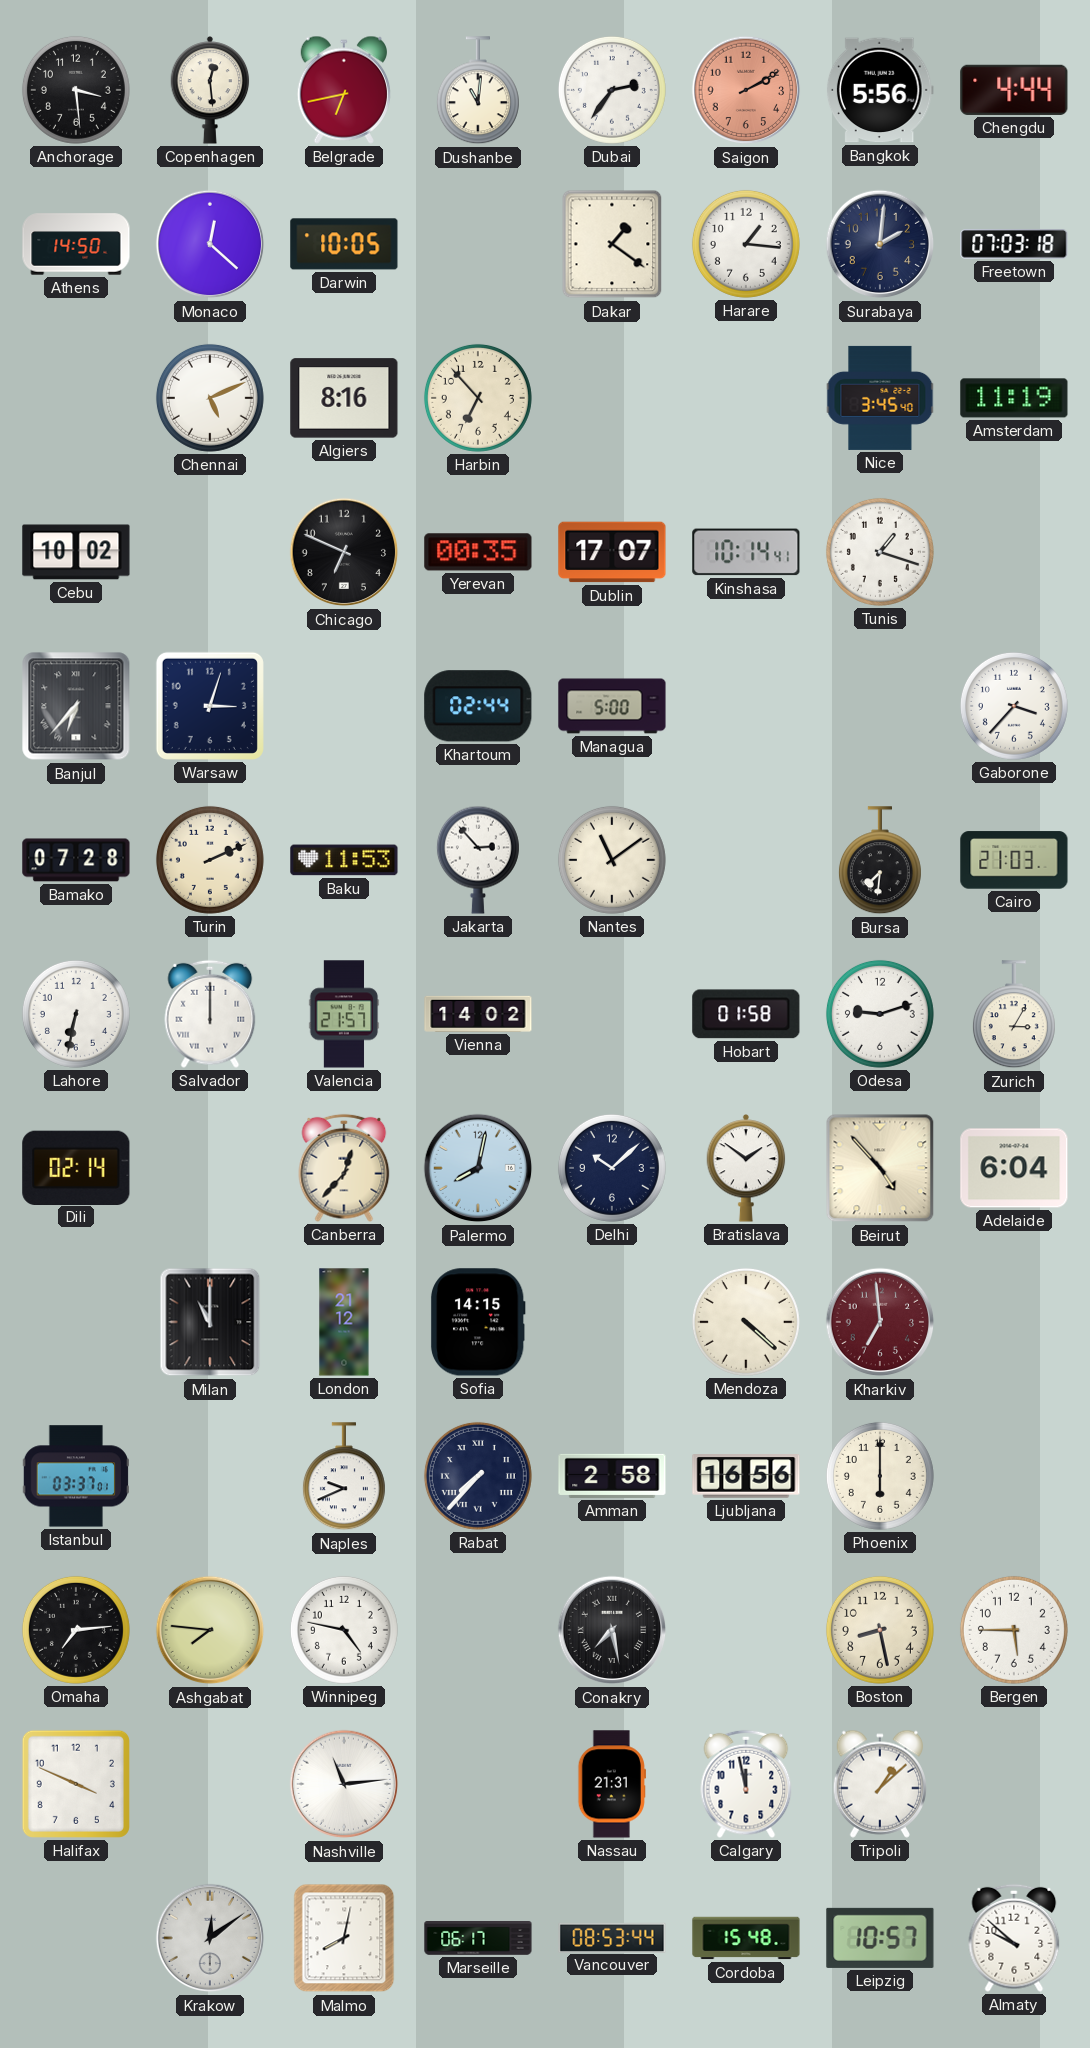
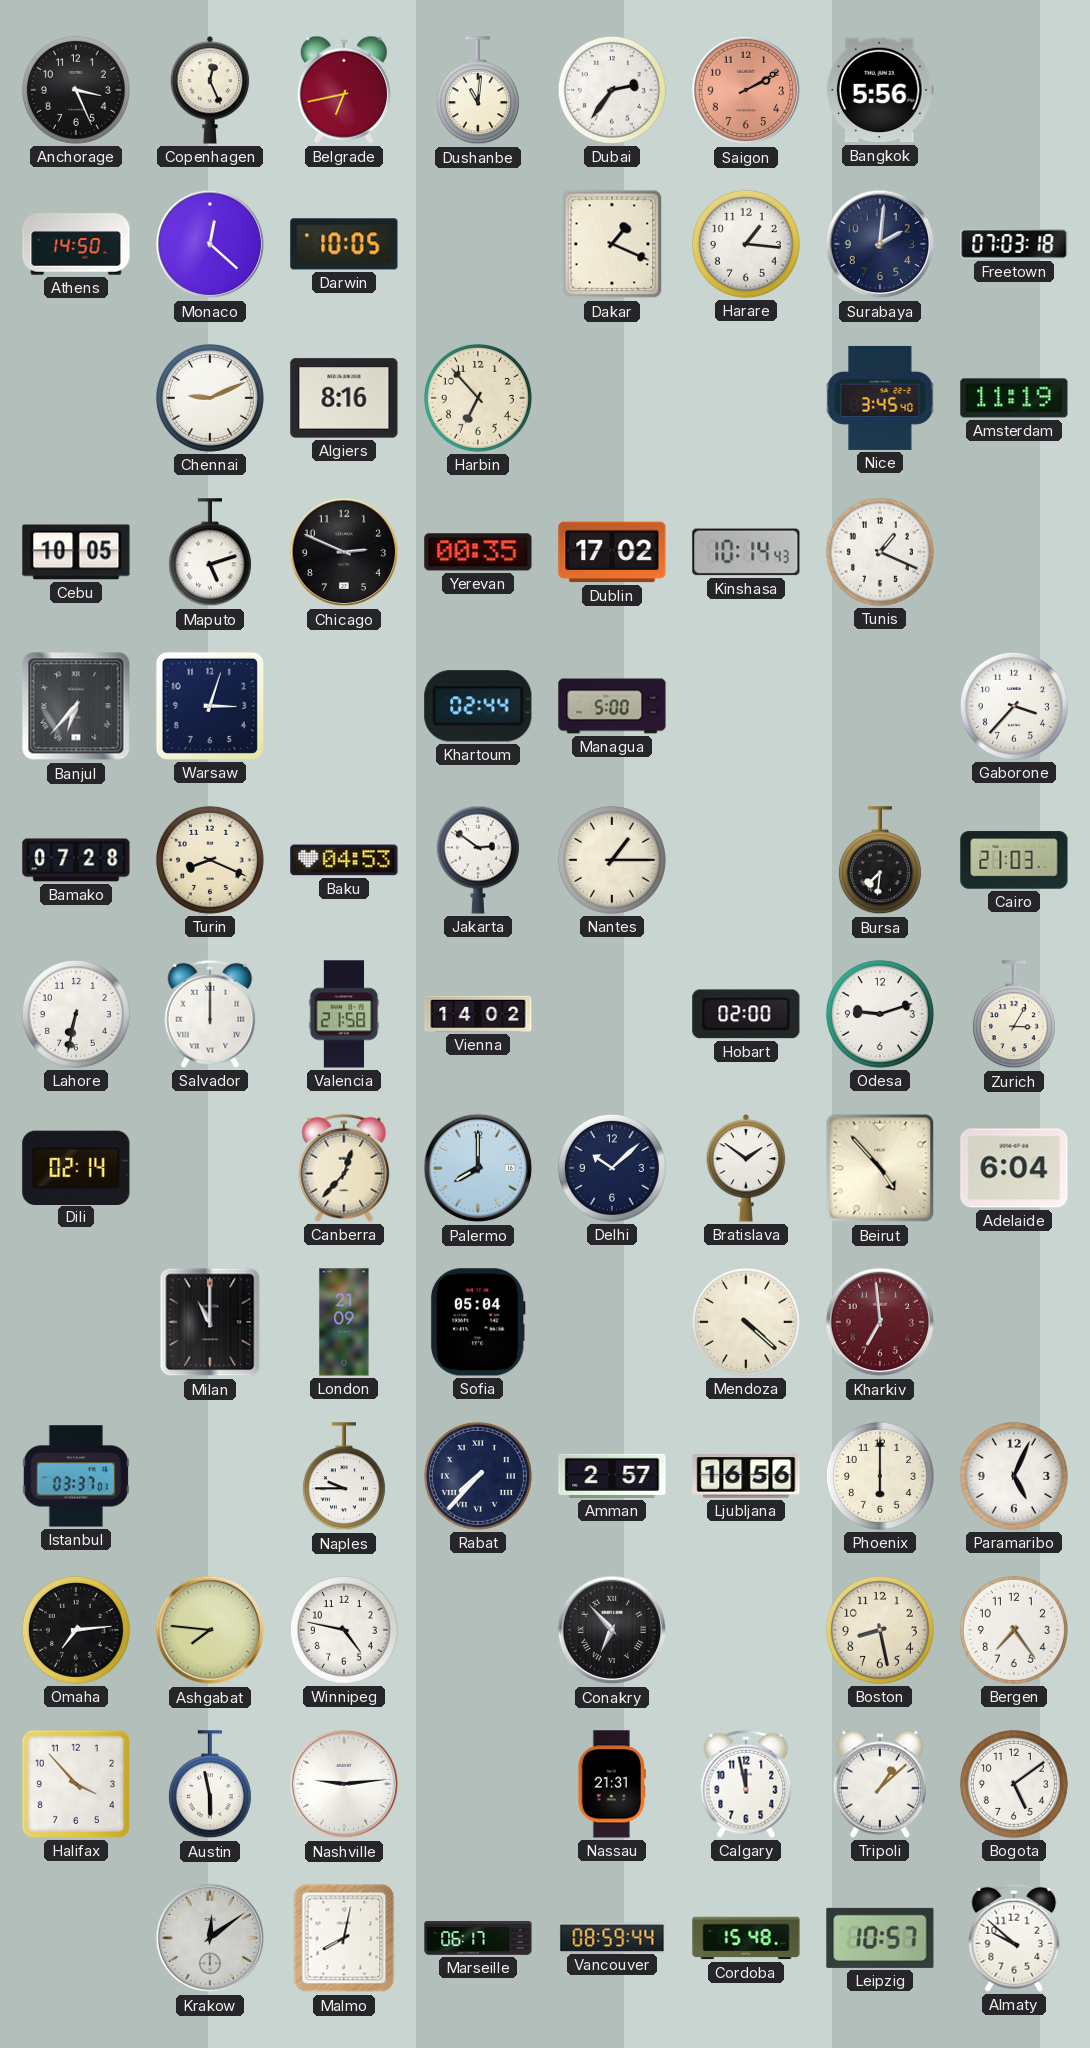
Anchorage: 3:29 -> 3:26 (76, 90)
Copenhagen: 12:29 -> 12:26 (210, 90)
Chengdu: 4:44 -> none (1014, 90)
Dakar: 1:21 -> 1:19 (612, 244)
Chennai: 5:11 -> 9:11 (210, 398)
Cebu: 10:02 -> 10:05 (76, 552)
Maputo: none -> 5:12 (210, 553)
Chicago: 6:49 -> 2:49 (344, 552)
Dublin: 17:07 -> 17:02 (612, 552)
Kinshasa: 10:14:41 -> 10:14:43 (746, 552)
Tunis: 1:18 -> 1:19 (880, 552)
Turin: 2:11 -> 8:19 (210, 860)
Baku: 11:53 -> 04:53 (344, 860)
Jakarta: 2:53 -> 2:51 (478, 860)
Nantes: 11:09 -> 1:15 (612, 860)
Valencia: 21:57 -> 21:58 (344, 1014)
Hobart: 01:58 -> 02:00 (746, 1014)
Palermo: 8:02 -> 8:00 (478, 1168)
London: 21:12 -> 21:09 (344, 1322)
Sofia: 14:15 -> 05:04 (478, 1322)
Naples: 9:41 -> 9:45 (344, 1477)
Amman: 2:58 -> 2:57 (612, 1476)
Paramaribo: none -> 5:04 (1014, 1476)
Conakry: 7:28 -> 6:53 (612, 1630)
Bergen: 5:45 -> 7:24 (1014, 1630)
Halifax: 3:49 -> 3:53 (76, 1784)
Austin: none -> 5:58 (210, 1785)
Nashville: 11:14 -> 9:14 (344, 1784)
Bogota: none -> 5:09 (1014, 1784)
Vancouver: 08:53 -> 08:59 (612, 1937)
